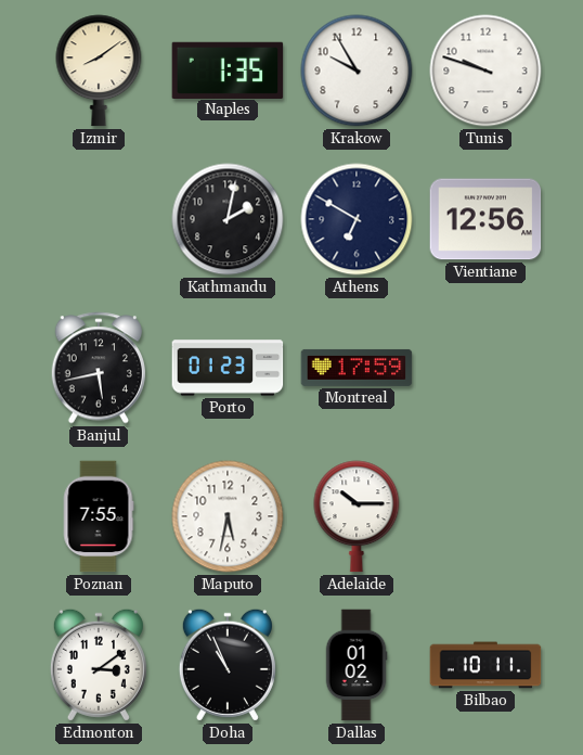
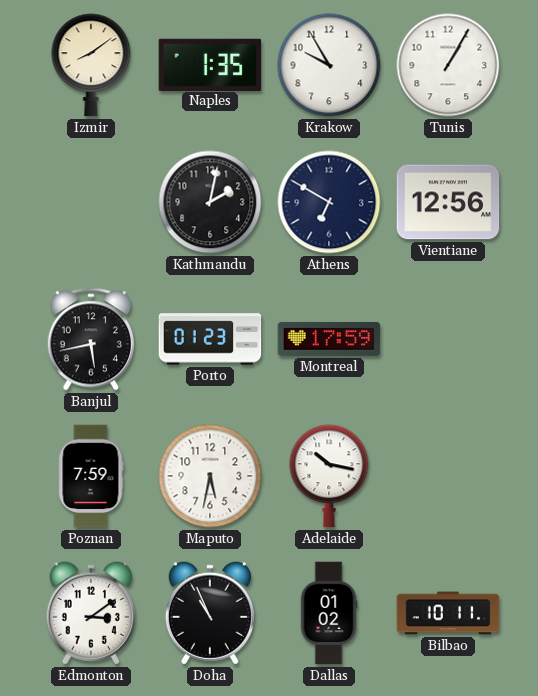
Tunis: 9:48 -> 1:05 (448, 65)
Poznan: 7:55 -> 7:59 (91, 476)
Adelaide: 10:15 -> 10:17 (329, 476)
